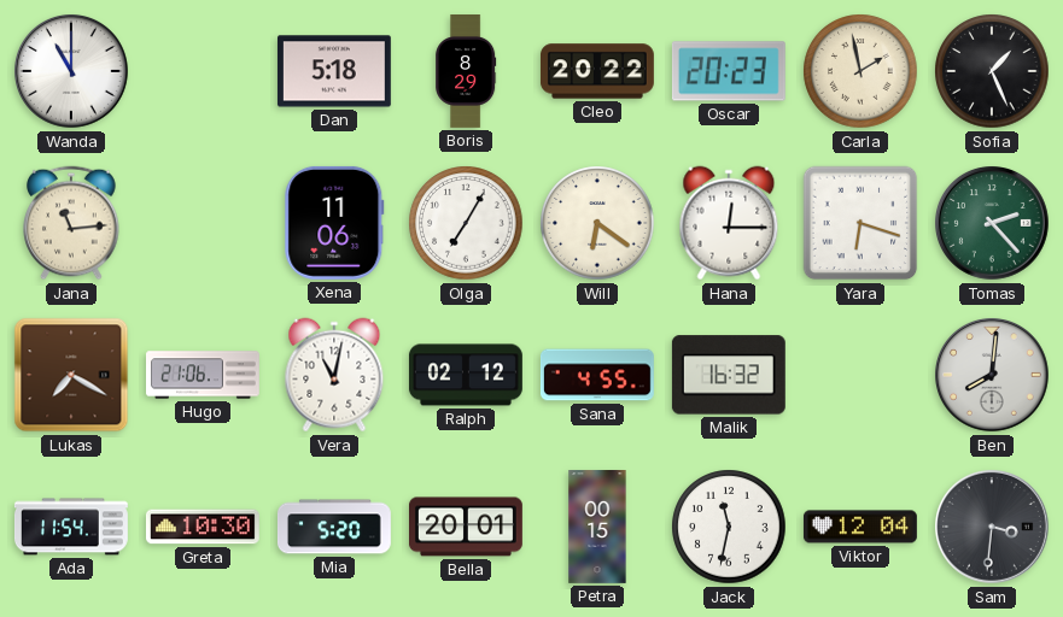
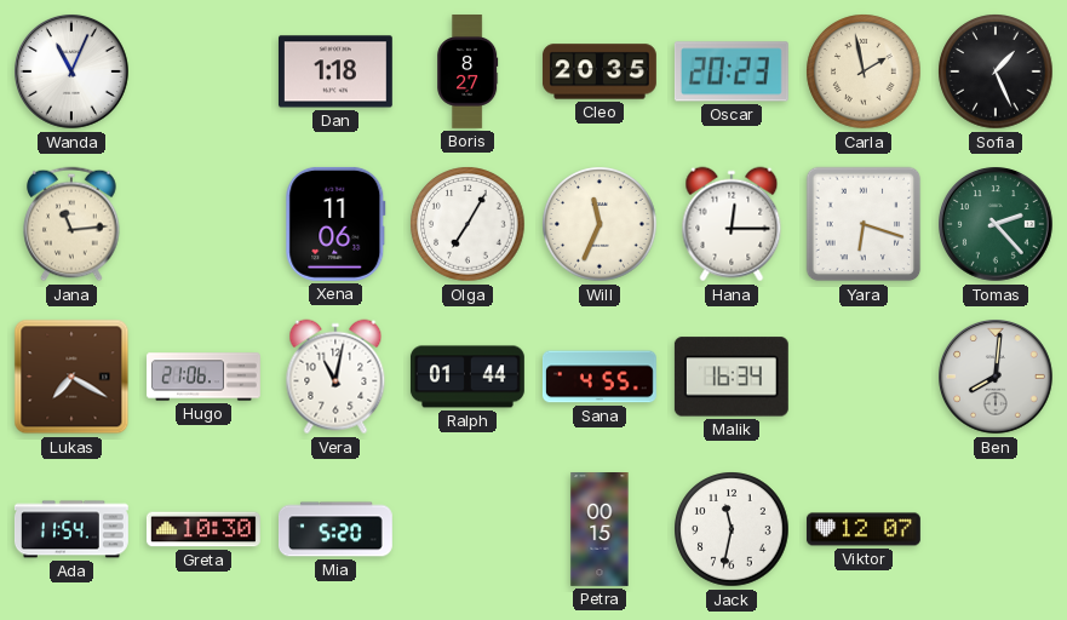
Wanda: 11:00 -> 11:04 (73, 73)
Dan: 5:18 -> 1:18 (335, 71)
Boris: 8:29 -> 8:27 (467, 73)
Cleo: 20:22 -> 20:35 (600, 71)
Will: 6:21 -> 11:34 (600, 224)
Ralph: 02:12 -> 01:44 (467, 377)
Malik: 16:32 -> 16:34 (732, 377)
Bella: 20:01 -> none (467, 527)
Viktor: 12:04 -> 12:07 (864, 529)
Sam: 3:31 -> none (993, 528)
